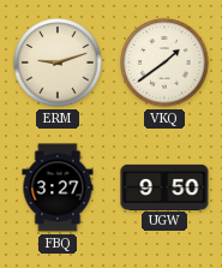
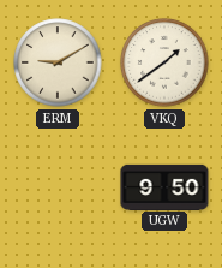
ERM: 9:12 -> 9:10 (58, 62)
FBQ: 3:27 -> none (58, 187)
